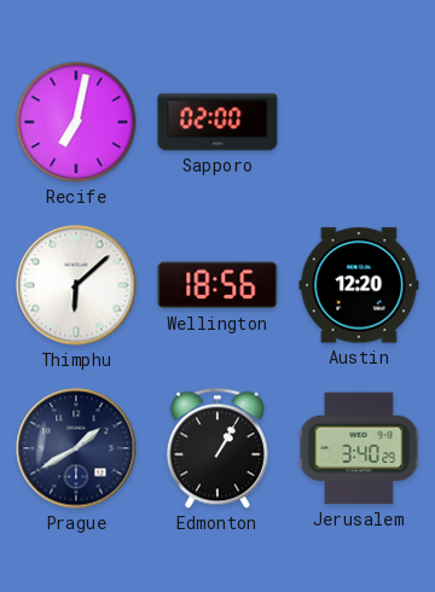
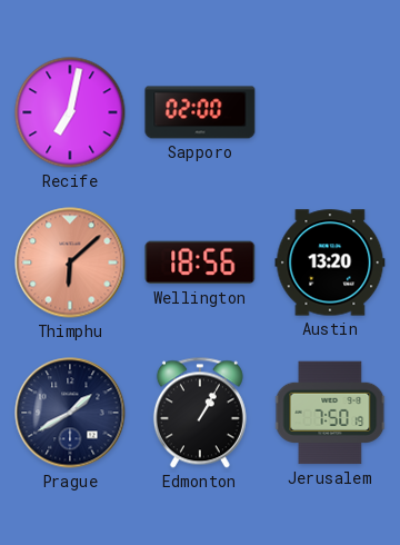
Thimphu dial: white -> salmon (70, 262)
Austin: 12:20 -> 13:20 (330, 262)
Jerusalem: 3:40 -> 7:50 (330, 413)
